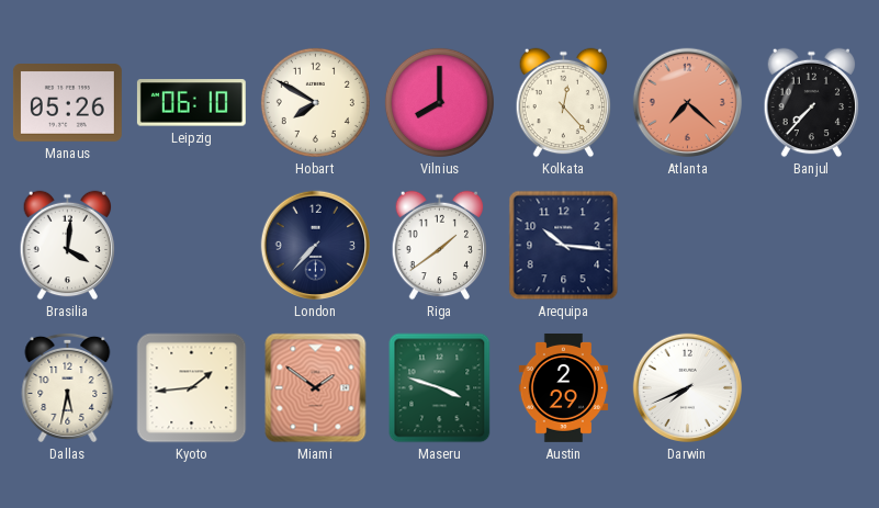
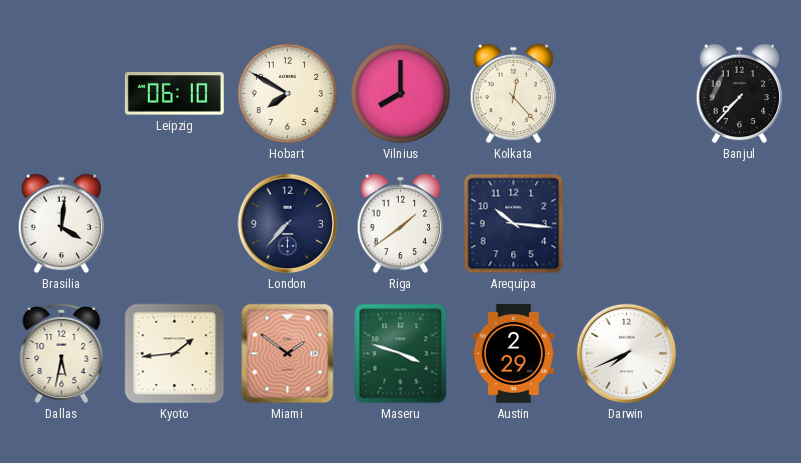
Manaus: 05:26 -> none (67, 103)
Atlanta: 7:22 -> none (688, 103)
